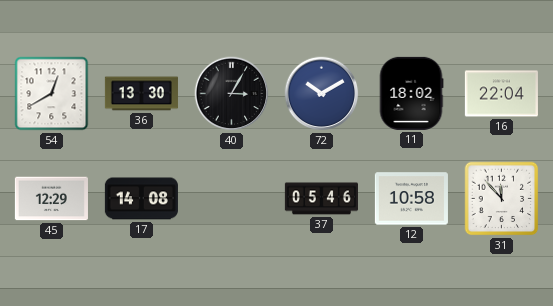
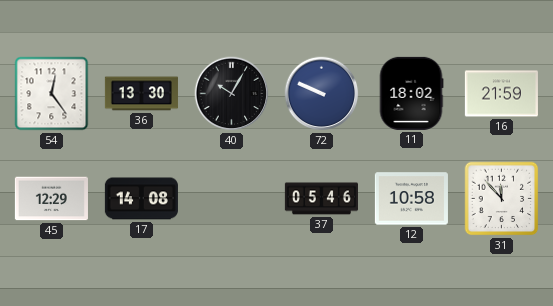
54: 12:40 -> 12:24 (52, 94)
40: 3:05 -> 10:05 (232, 94)
72: 10:10 -> 9:49 (322, 94)
16: 22:04 -> 21:59 (501, 94)
